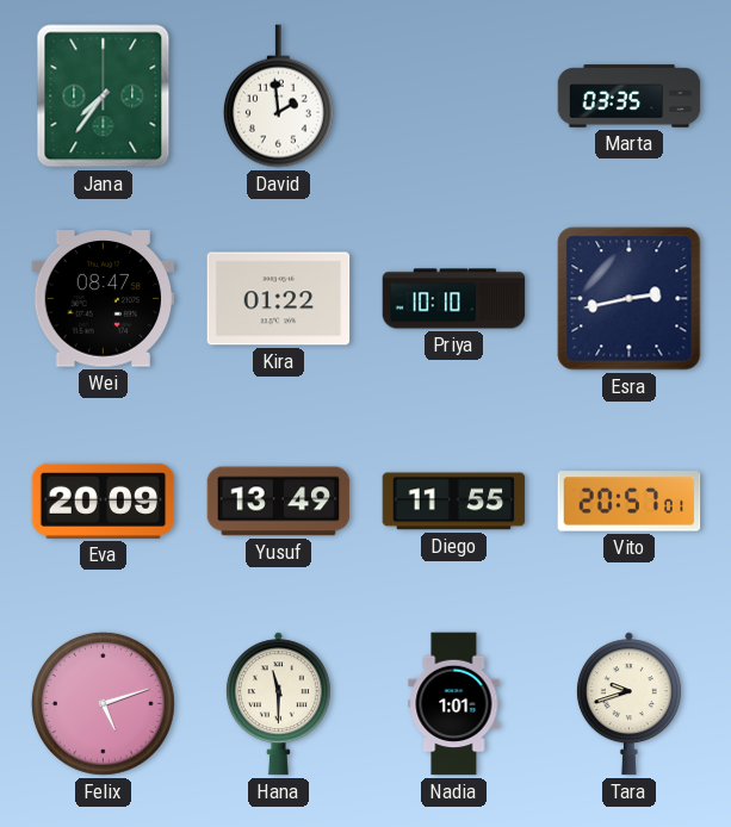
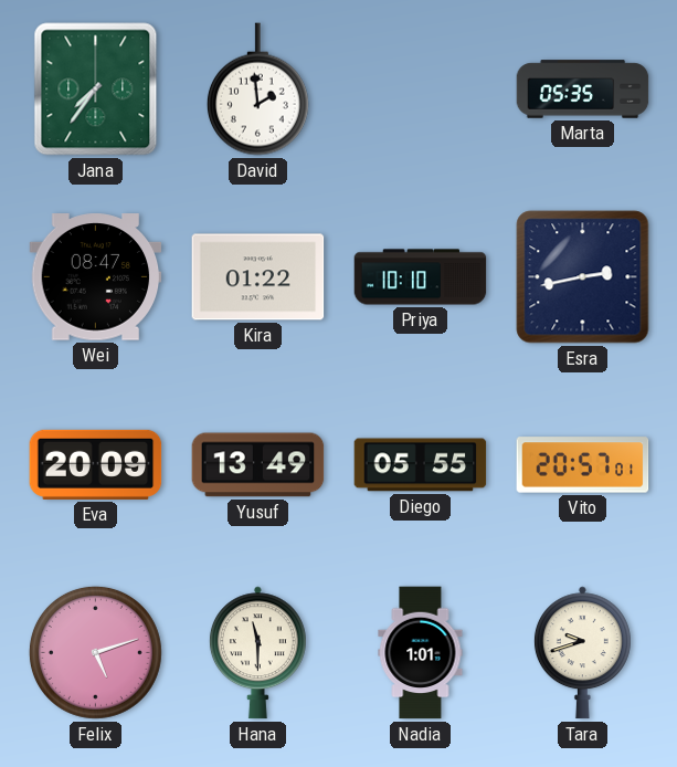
Marta: 03:35 -> 05:35 (583, 90)
Diego: 11:55 -> 05:55 (421, 465)
